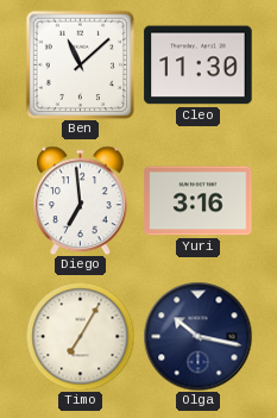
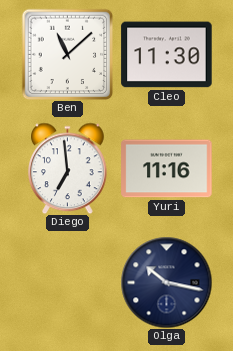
Yuri: 3:16 -> 11:16 (167, 169)
Timo: 7:05 -> none (80, 336)
